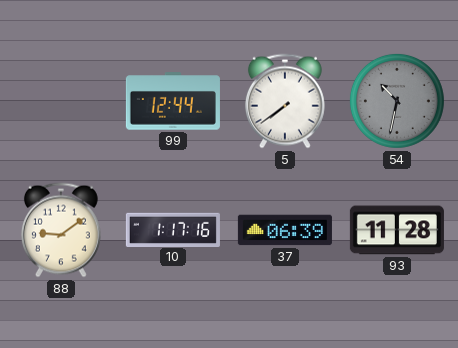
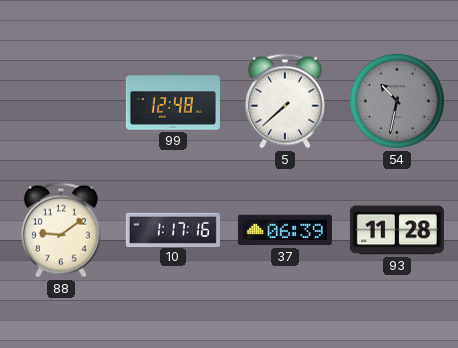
99: 12:44 -> 12:48 (173, 101)
5: 7:39 -> 7:38 (285, 101)
